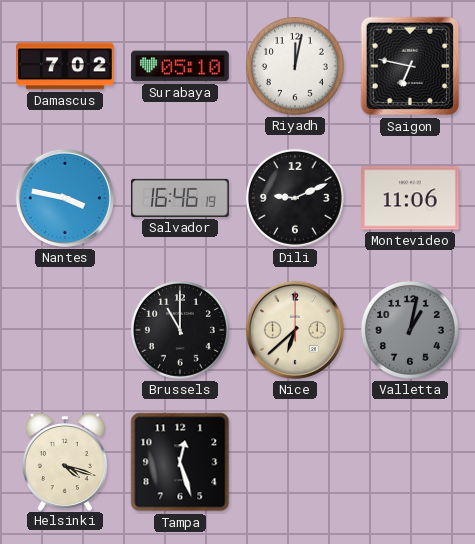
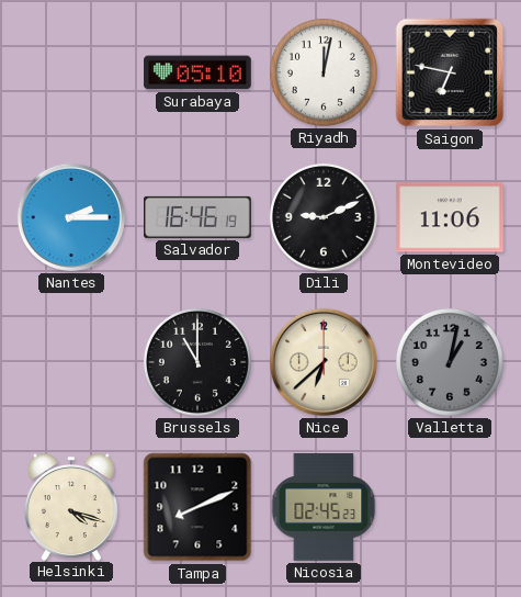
Damascus: 7:02 -> none (65, 66)
Nantes: 3:47 -> 2:15 (71, 217)
Tampa: 12:27 -> 8:11 (197, 507)
Nicosia: none -> 02:45 (324, 507)
